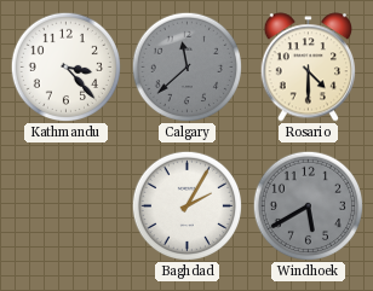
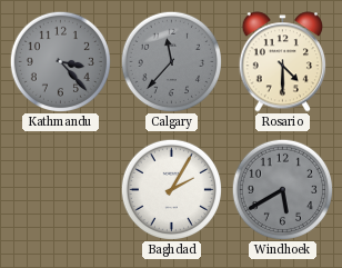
Kathmandu dial: white -> grey (60, 61)
Calgary: 11:38 -> 11:37 (171, 61)
